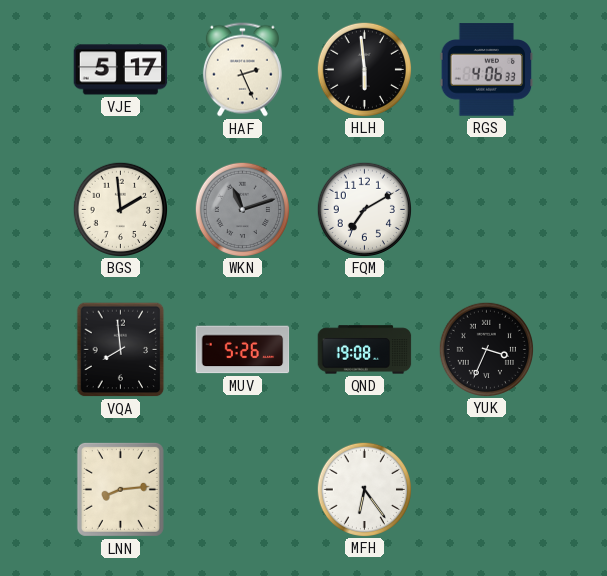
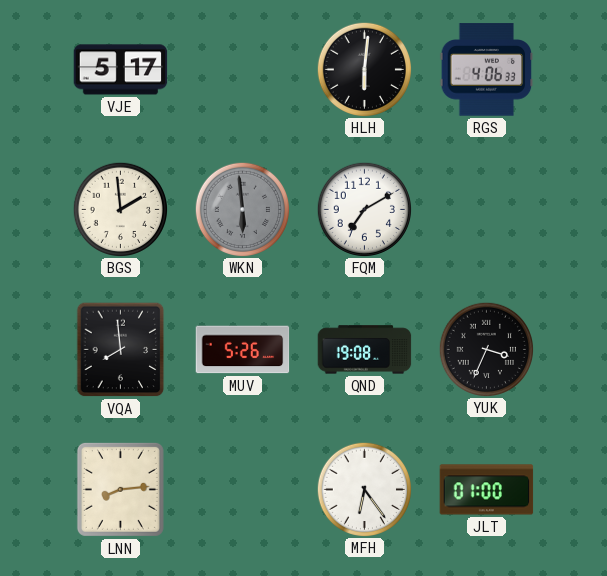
HAF: 2:26 -> none (242, 70)
HLH: 5:59 -> 6:01 (364, 69)
WKN: 11:12 -> 5:59 (242, 209)
JLT: none -> 01:00 (487, 490)
